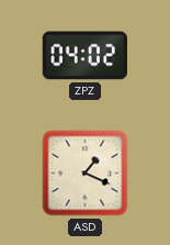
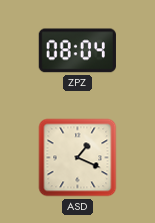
ZPZ: 04:02 -> 08:04 (77, 51)
